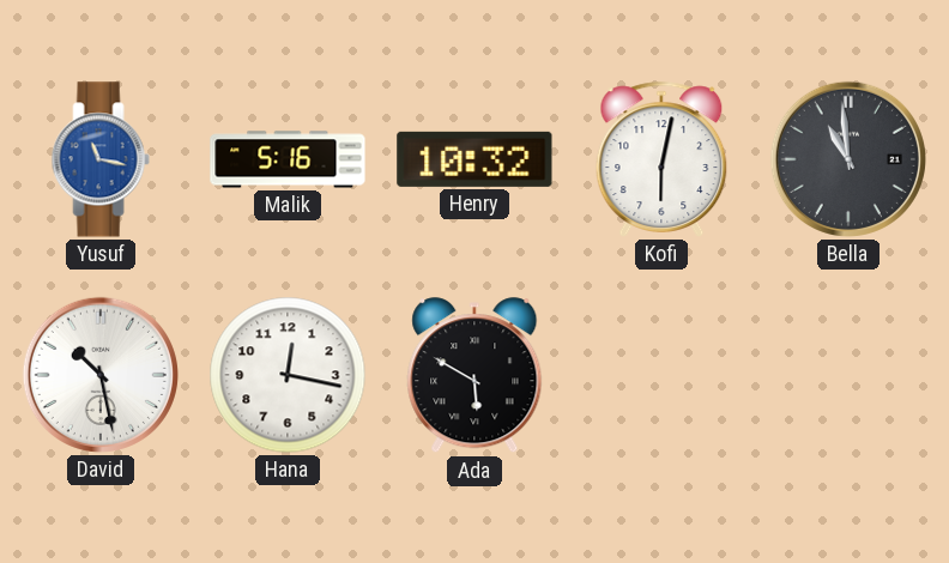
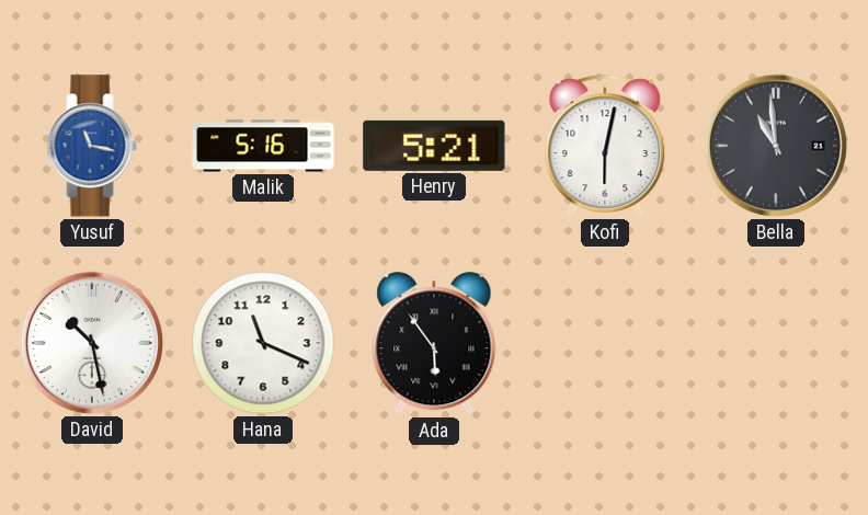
Henry: 10:32 -> 5:21 (434, 146)
Hana: 12:17 -> 11:19 (263, 343)
Ada: 5:50 -> 5:54 (434, 344)
